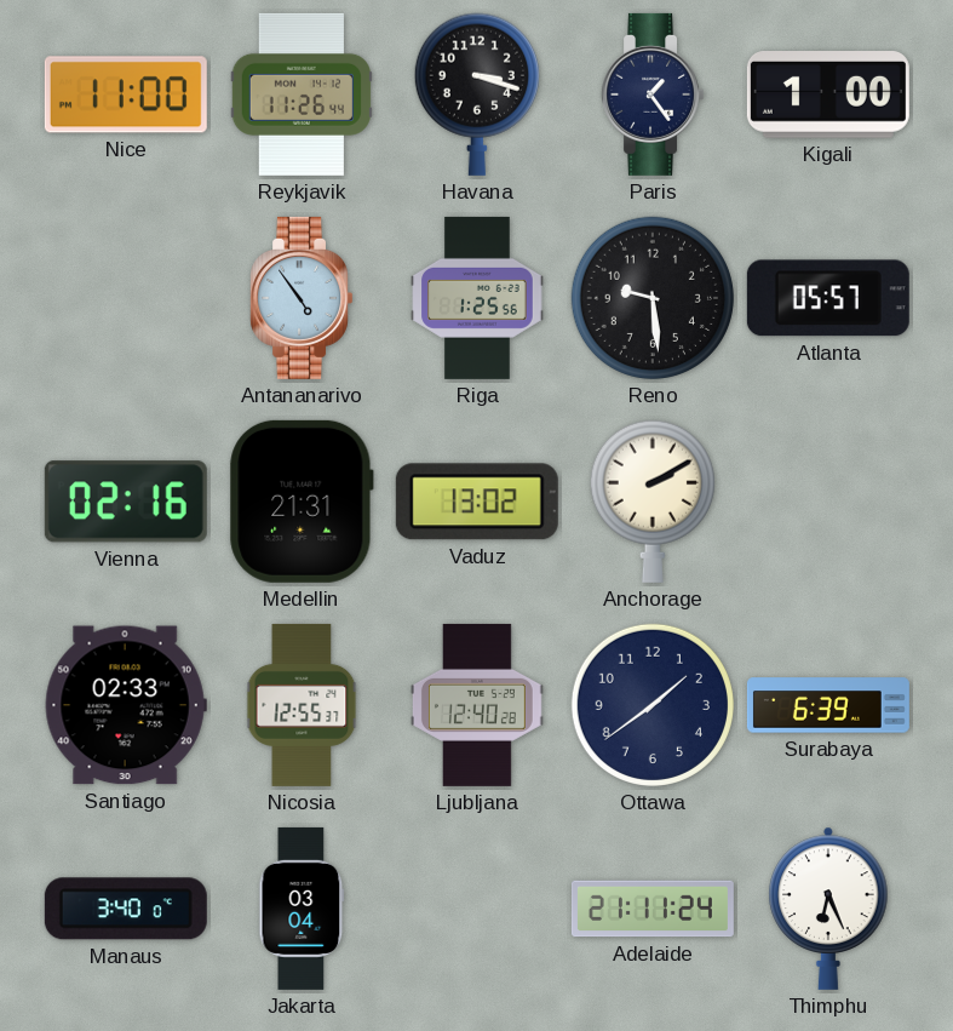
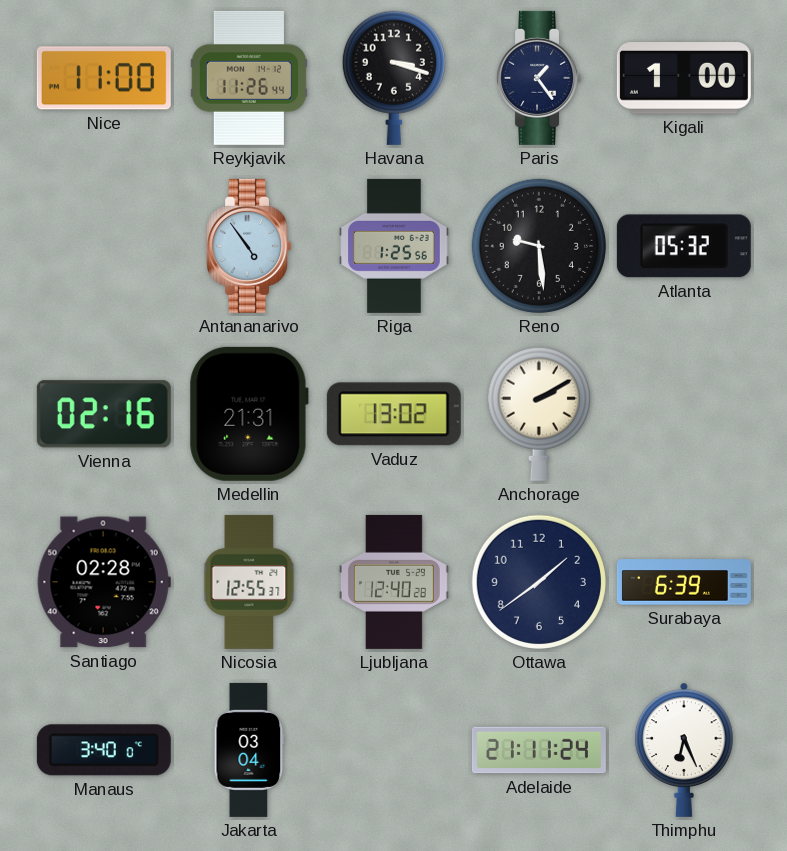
Atlanta: 05:57 -> 05:32 (684, 246)
Santiago: 02:33 -> 02:28 (104, 582)
